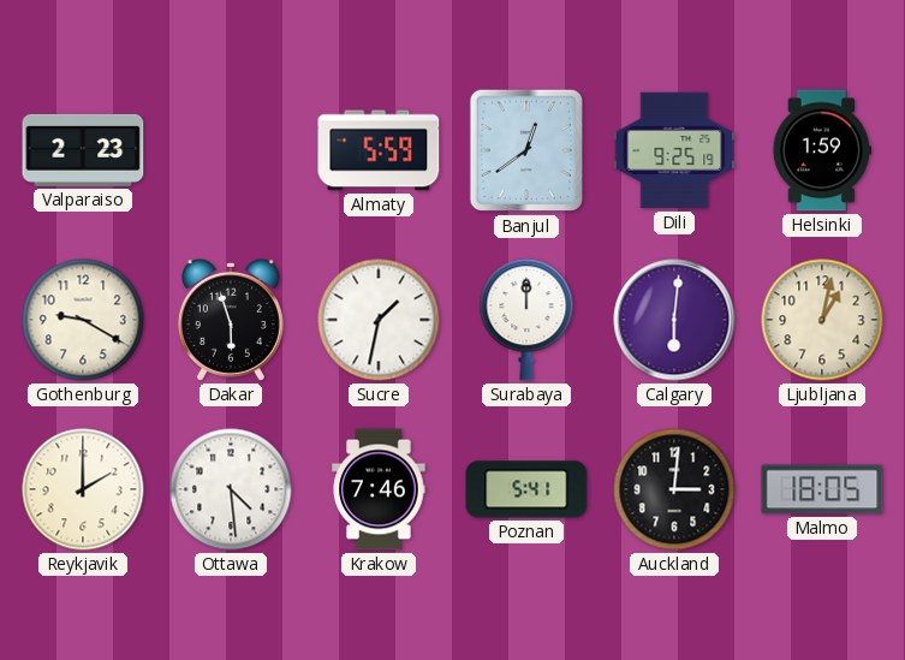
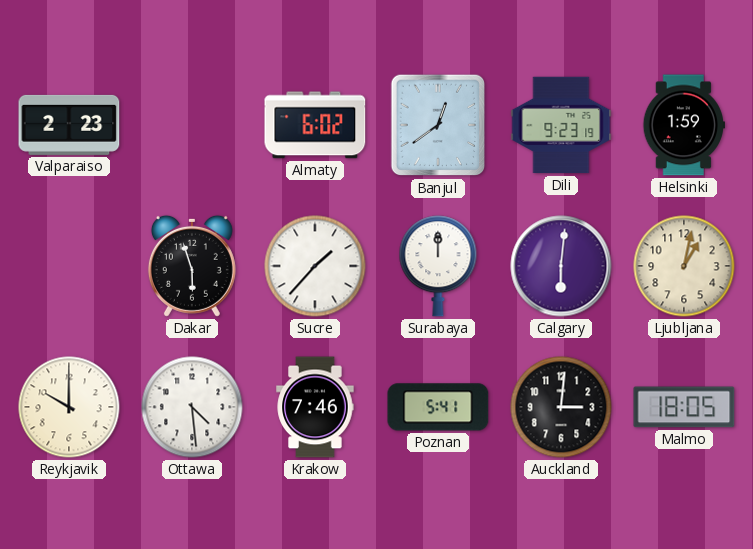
Almaty: 5:59 -> 6:02 (315, 125)
Dili: 9:25 -> 9:23 (561, 125)
Gothenburg: 9:20 -> none (83, 320)
Sucre: 1:32 -> 1:37 (315, 266)
Reykjavik: 2:00 -> 10:00 (69, 407)
